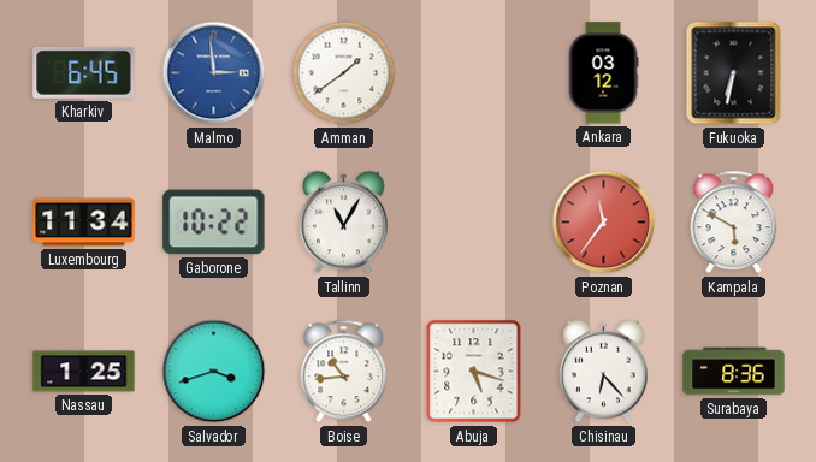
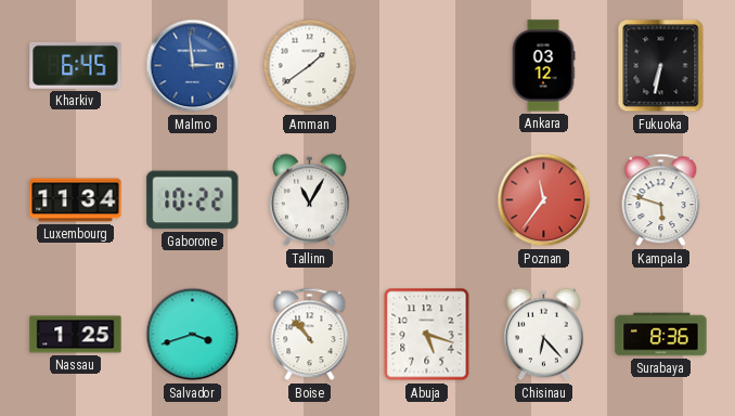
Kampala: 5:50 -> 5:48 (661, 200)
Boise: 10:44 -> 10:53 (310, 335)
